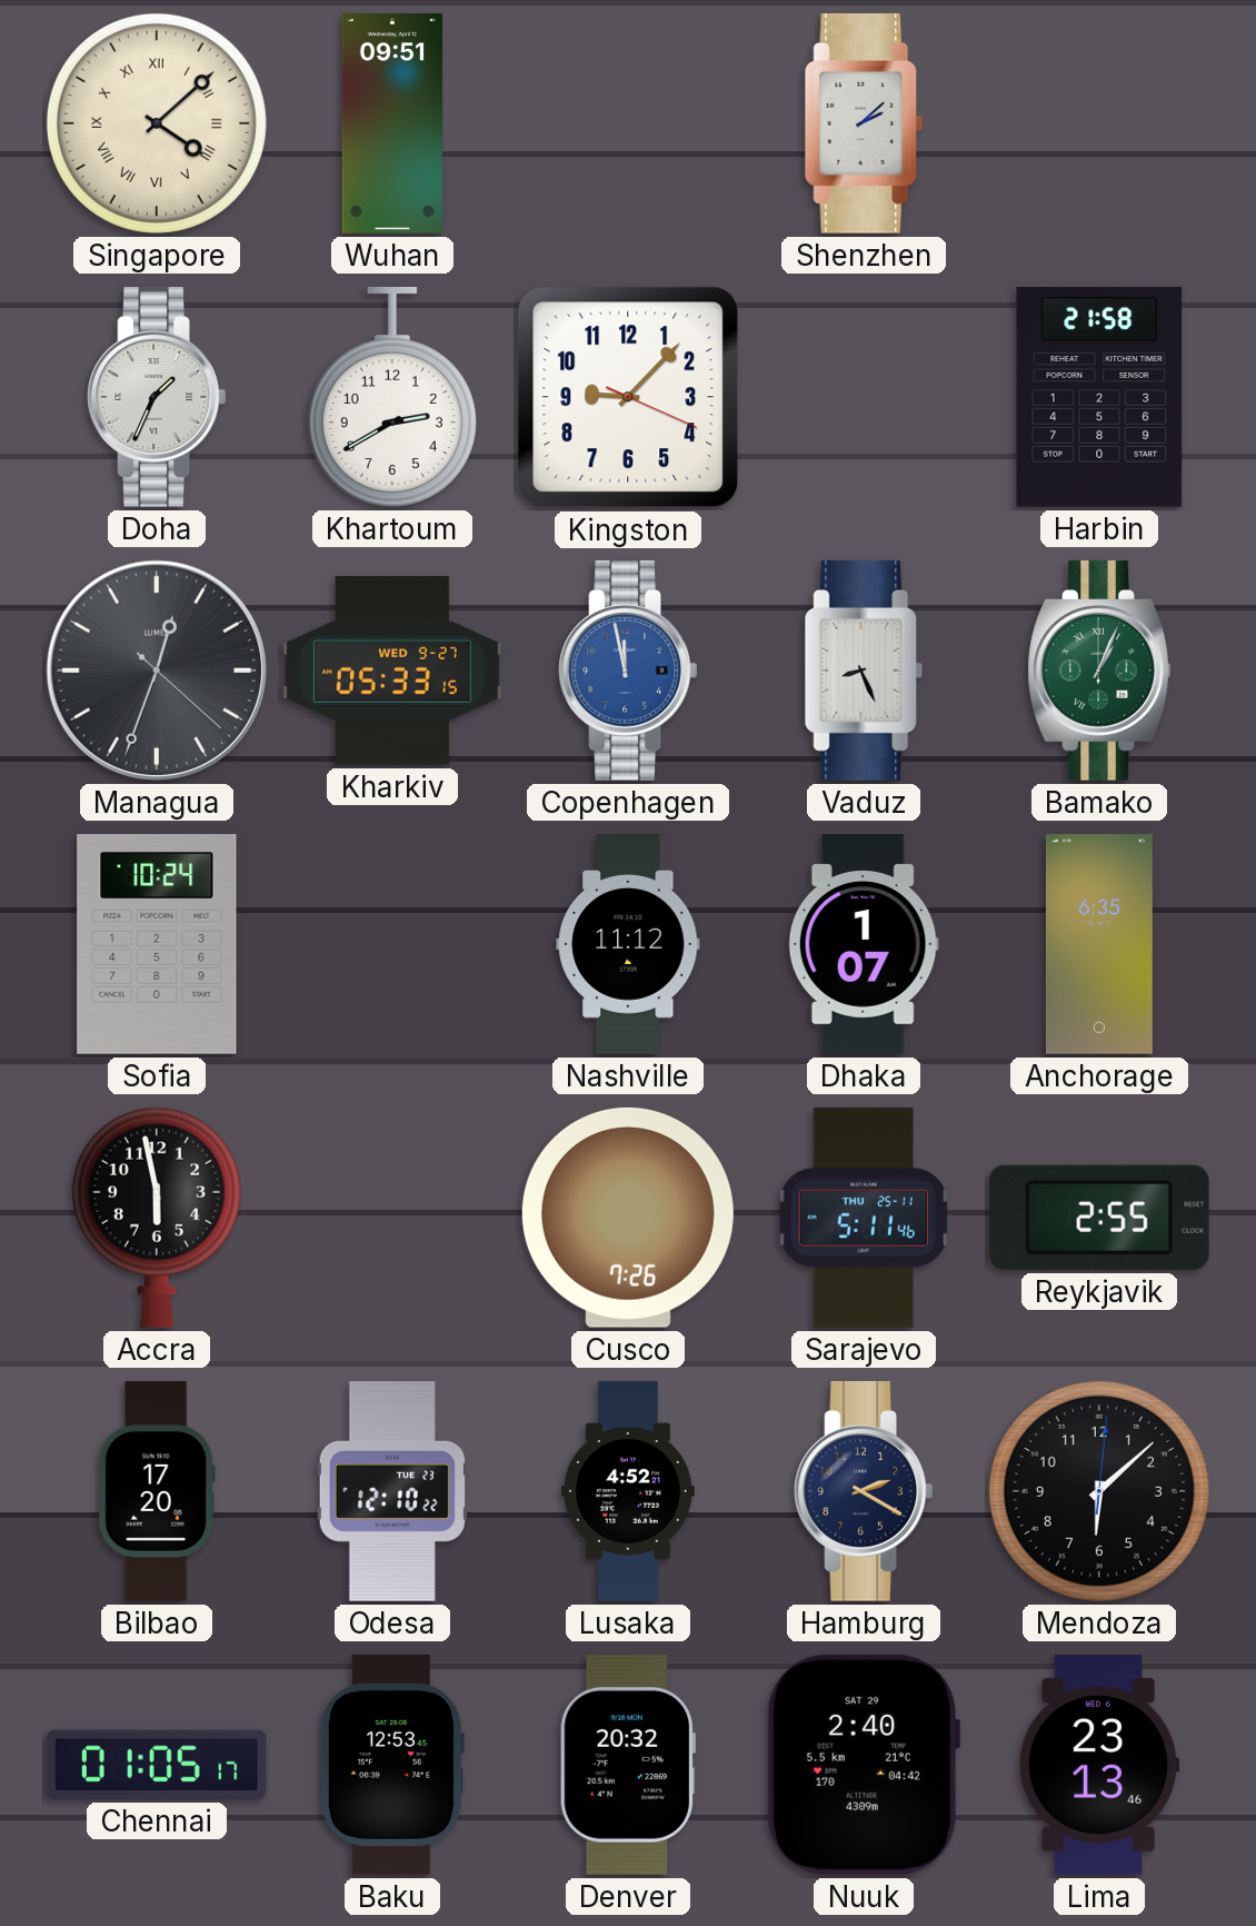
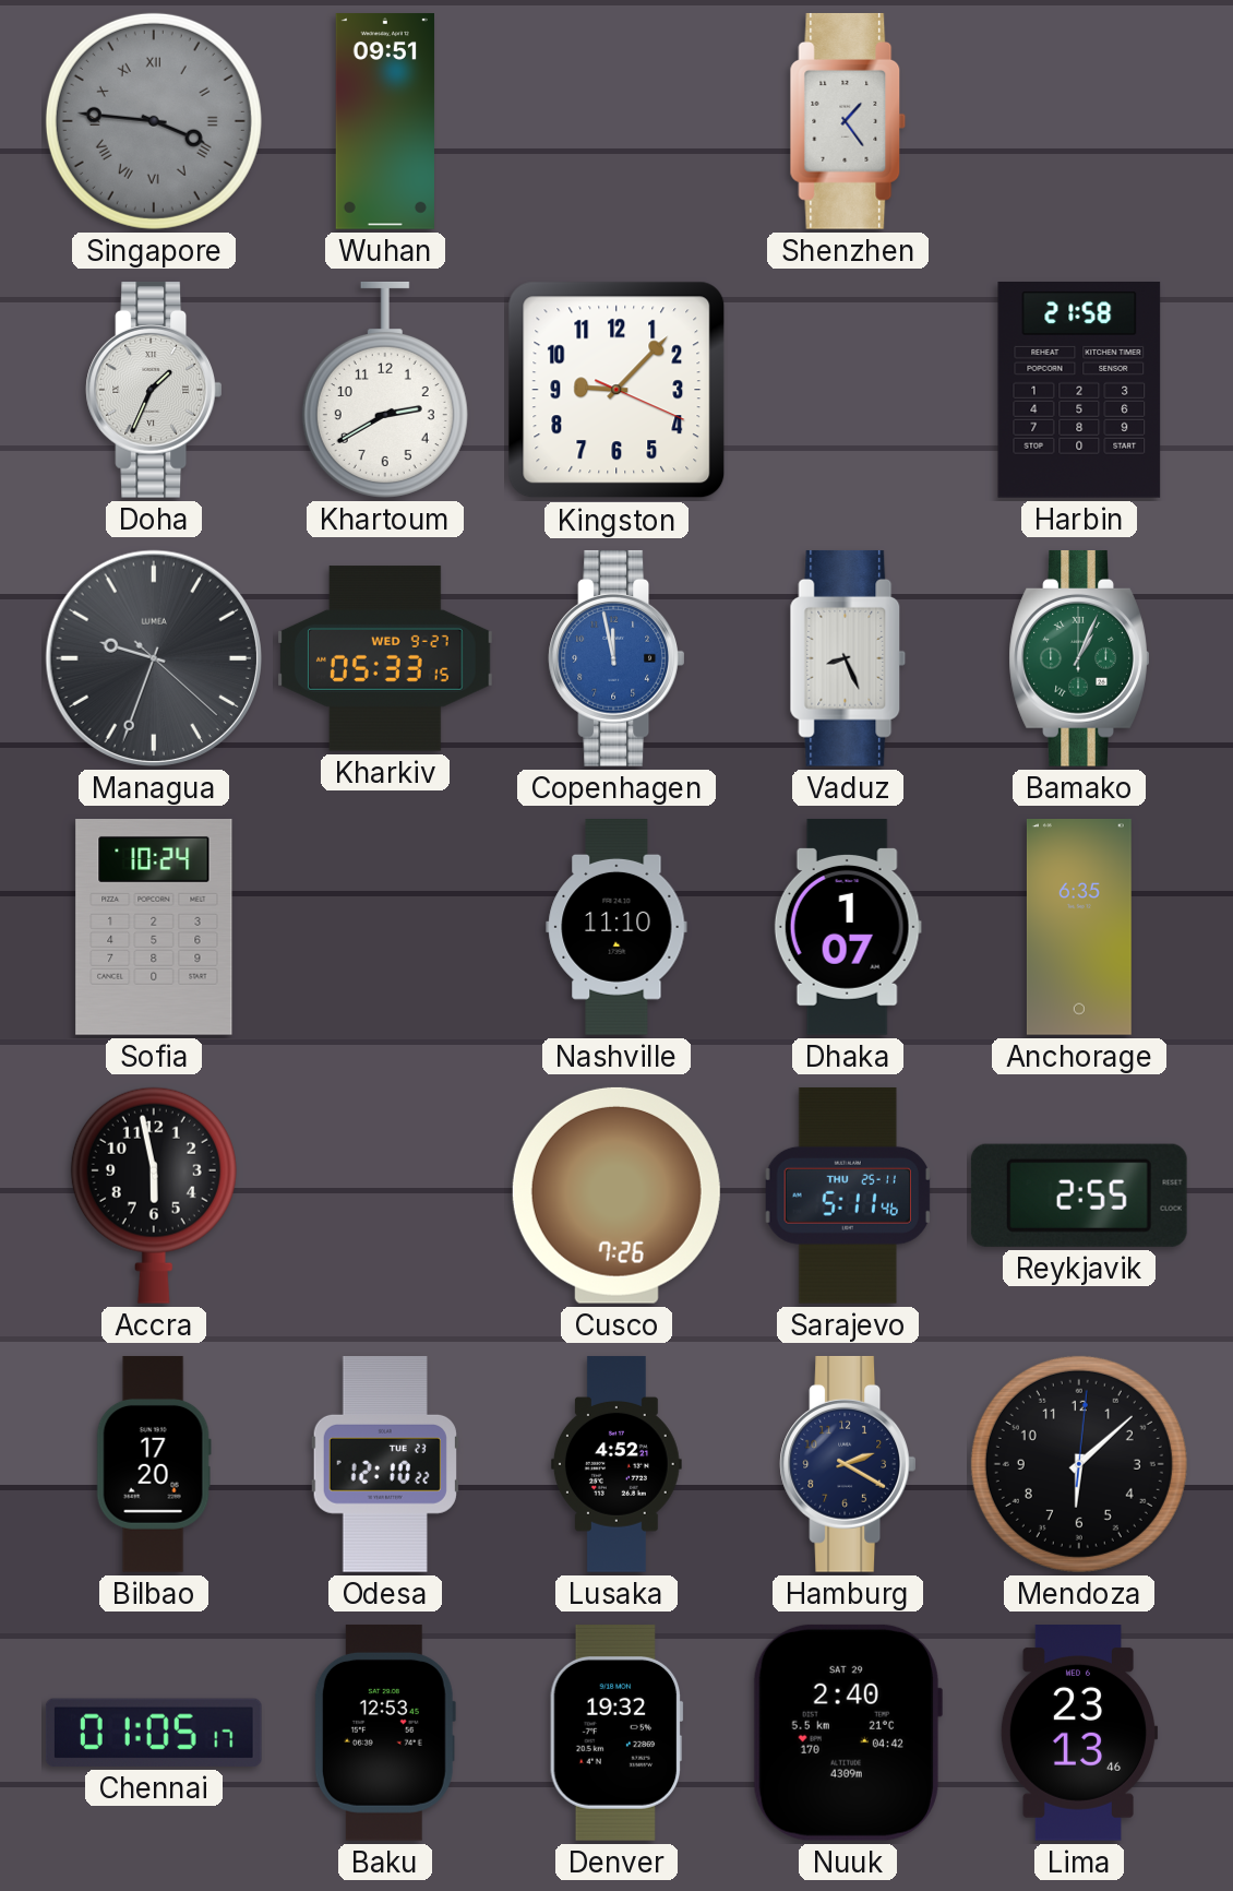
Singapore: 4:08 -> 3:46 (154, 121)
Singapore dial: cream -> grey (154, 121)
Shenzhen: 2:08 -> 1:24 (848, 121)
Managua: 12:33 -> 9:33 (154, 658)
Nashville: 11:12 -> 11:10 (616, 928)
Denver: 20:32 -> 19:32 (616, 1733)
